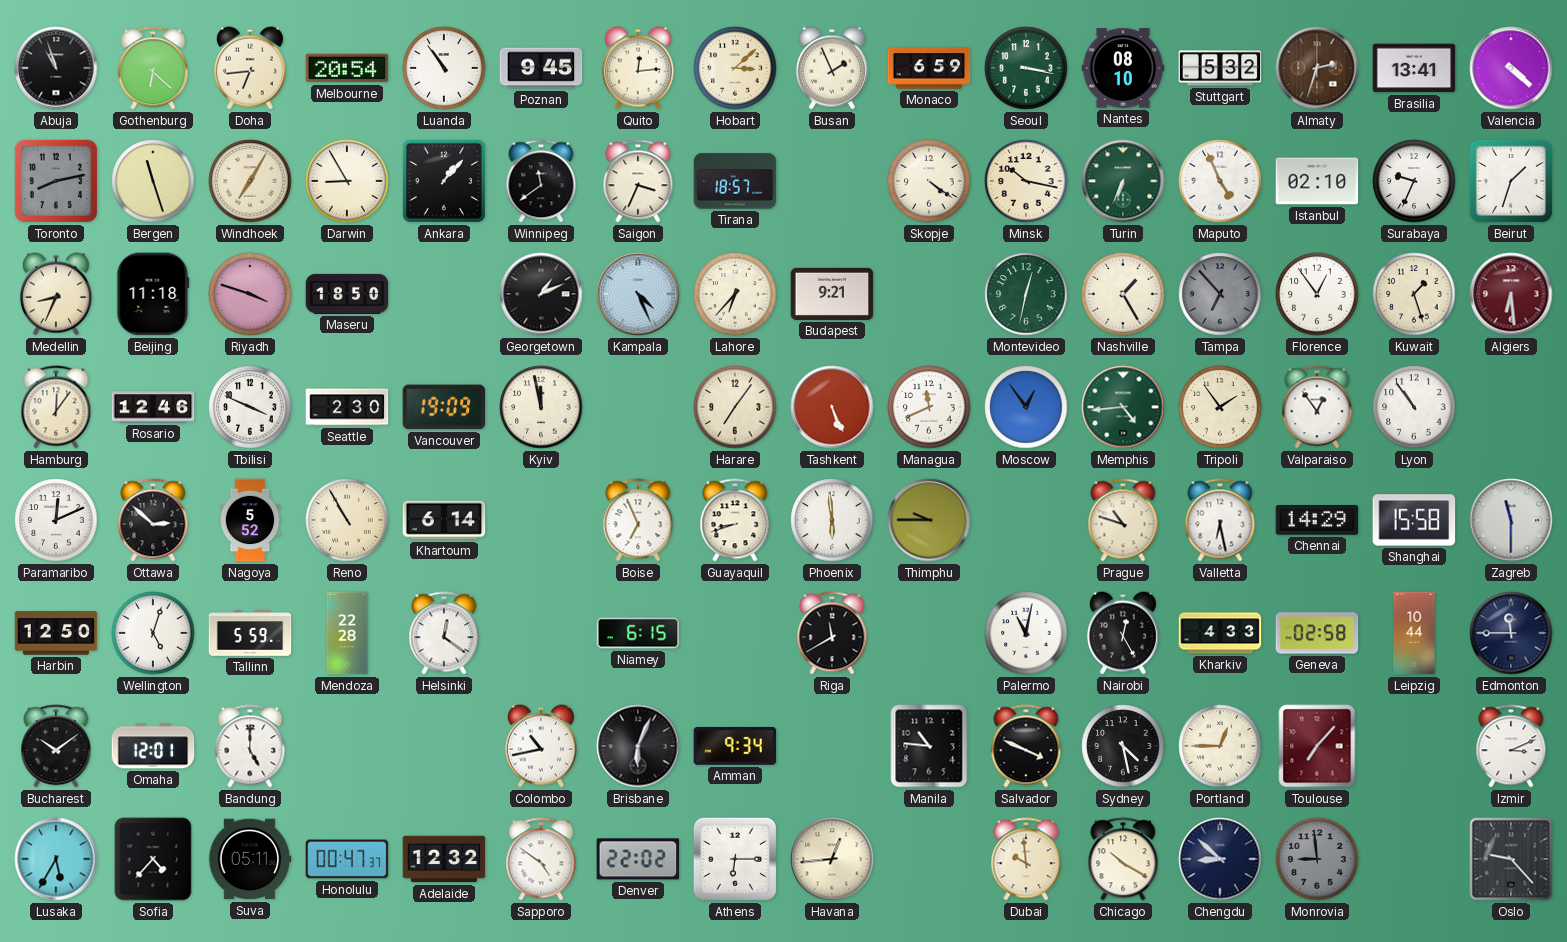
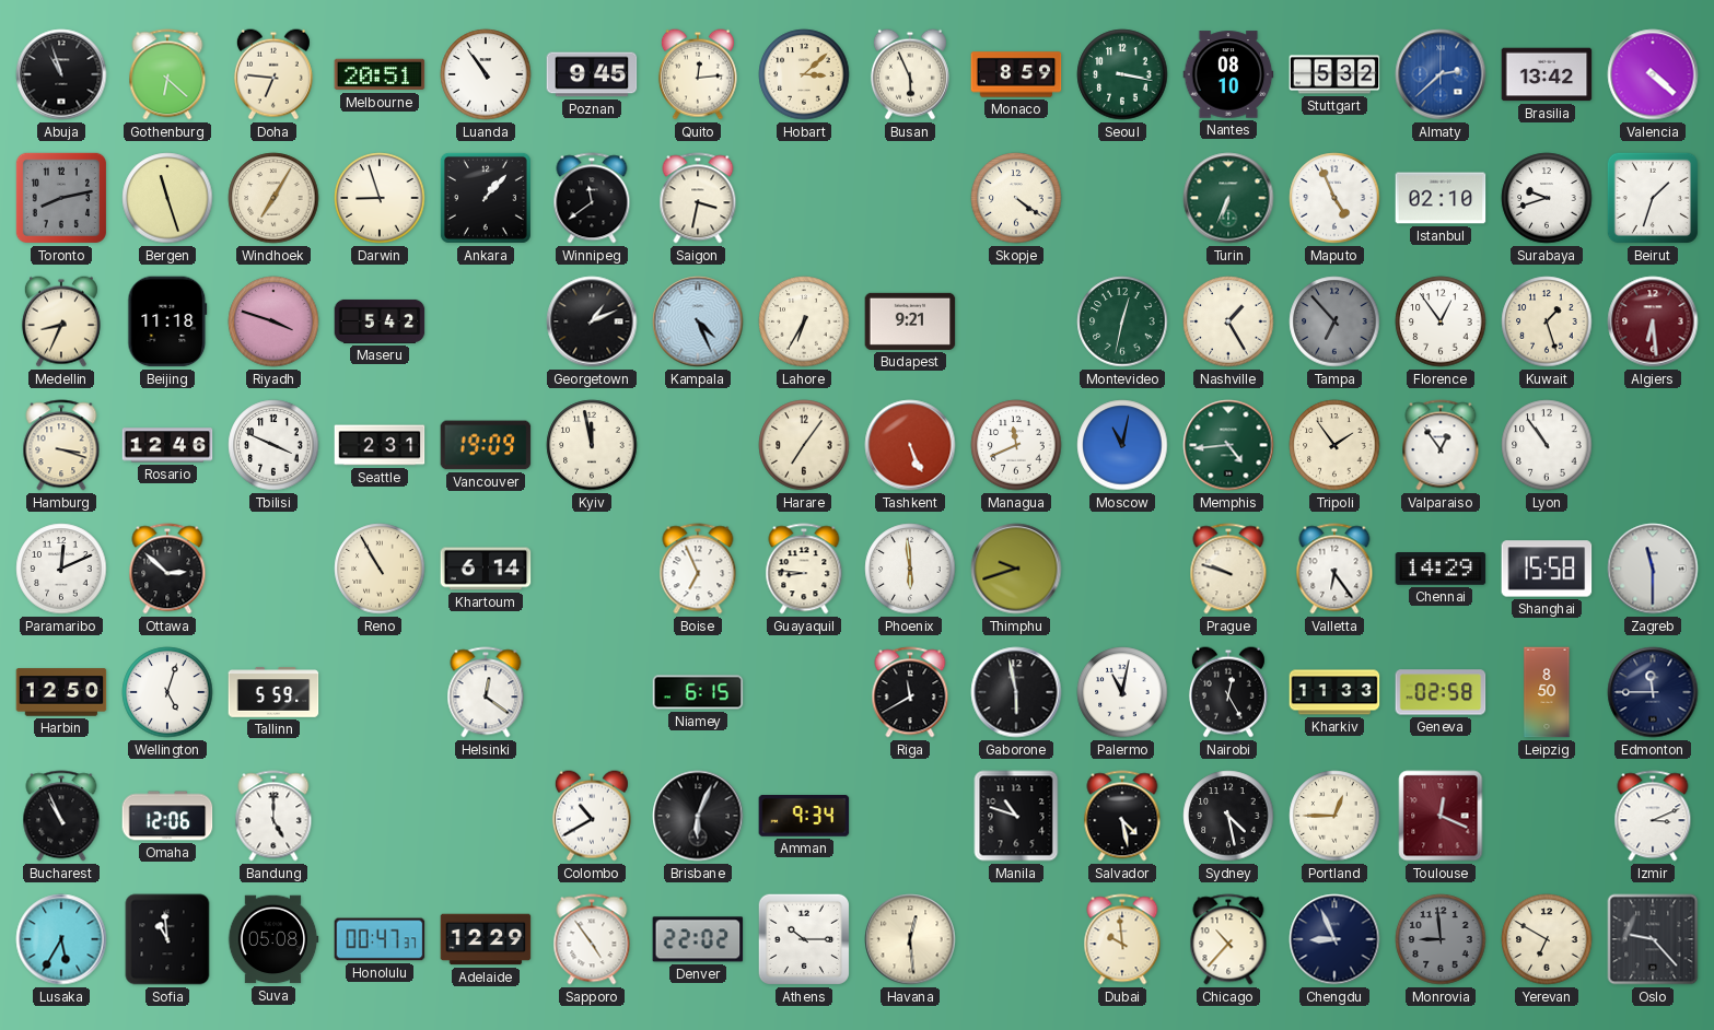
Doha: 6:44 -> 6:46 (273, 74)
Melbourne: 20:54 -> 20:51 (380, 74)
Busan: 1:56 -> 5:56 (910, 74)
Monaco: 6:59 -> 8:59 (1016, 74)
Almaty: 2:33 -> 2:38 (1441, 74)
Almaty dial: brown -> blue (1441, 74)
Brasilia: 13:41 -> 13:42 (1547, 74)
Darwin: 8:55 -> 8:57 (380, 198)
Saigon: 3:34 -> 3:32 (698, 198)
Tirana: 18:57 -> none (735, 181)
Minsk: 10:17 -> none (1026, 181)
Surabaya: 9:34 -> 9:42 (1547, 198)
Maseru: 18:50 -> 5:42 (380, 321)
Lahore: 6:37 -> 6:35 (804, 321)
Hamburg: 12:06 -> 3:18 (61, 445)
Seattle: 2:30 -> 2:31 (380, 445)
Moscow: 12:54 -> 11:02 (1122, 445)
Nagoya: 5:52 -> none (250, 520)
Guayaquil: 8:42 -> 8:46 (804, 569)
Thimphu: 9:45 -> 9:42 (1016, 569)
Prague: 10:48 -> 9:48 (1228, 569)
Valletta: 6:28 -> 6:24 (1334, 569)
Mendoza: 22:28 -> none (347, 633)
Gaborone: none -> 5:58 (1016, 692)
Kharkiv: 4:33 -> 11:33 (1334, 692)
Leipzig: 10:44 -> 8:50 (1547, 692)
Bucharest: 10:09 -> 10:56 (61, 816)
Omaha: 12:01 -> 12:06 (167, 816)
Colombo: 10:43 -> 10:40 (592, 816)
Manila: 10:46 -> 10:48 (1016, 816)
Salvador: 3:49 -> 4:28 (1122, 816)
Toulouse: 7:07 -> 12:19 (1441, 816)
Sofia: 4:37 -> 10:59 (167, 939)
Suva: 05:11 -> 05:08 (273, 939)
Adelaide: 12:32 -> 12:29 (486, 939)
Sapporo: 4:51 -> 4:54 (592, 939)
Athens: 6:15 -> 10:15 (804, 939)
Havana: 12:44 -> 12:29 (910, 939)
Chicago: 10:20 -> 10:37 (1228, 939)
Chengdu: 8:52 -> 8:56 (1334, 939)
Yerevan: none -> 6:50 (1547, 939)
